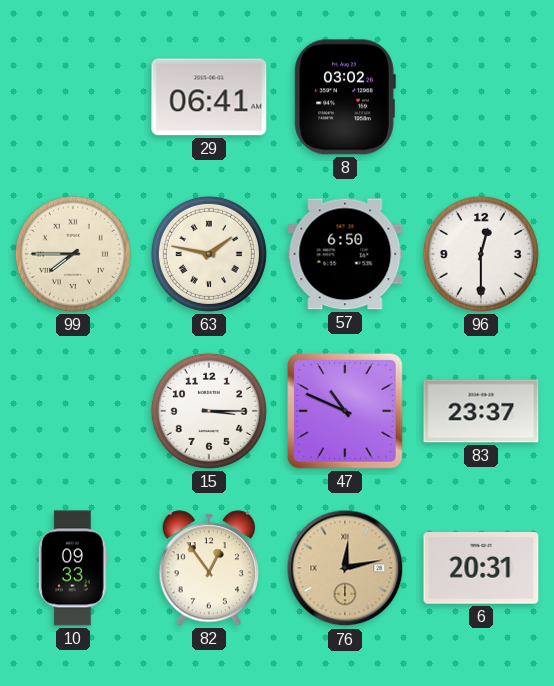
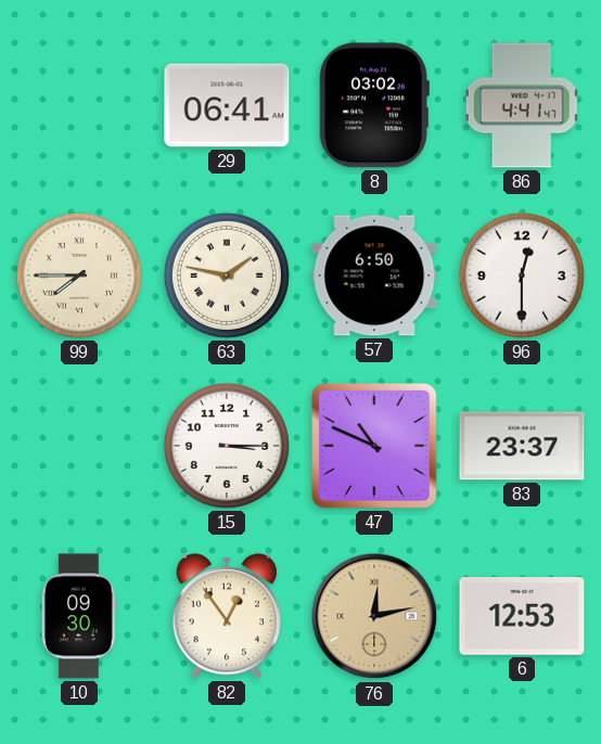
86: none -> 4:41 (522, 105)
10: 09:33 -> 09:30 (79, 616)
6: 20:31 -> 12:53 (522, 616)
